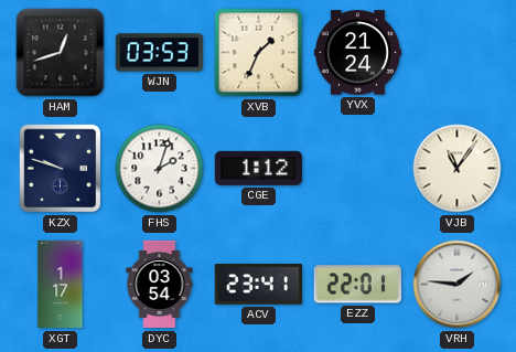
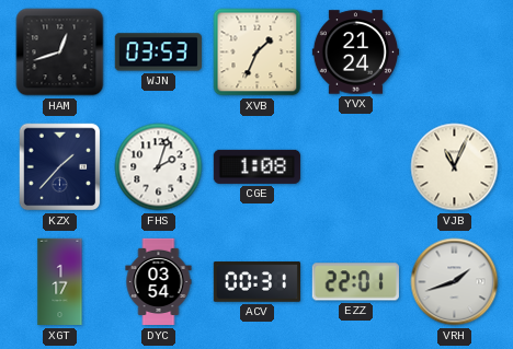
KZX: 9:48 -> 1:37 (60, 167)
CGE: 1:12 -> 1:08 (256, 166)
VJB: 11:06 -> 11:04 (455, 167)
ACV: 23:41 -> 00:31 (256, 282)
VRH: 1:46 -> 1:42 (455, 282)
